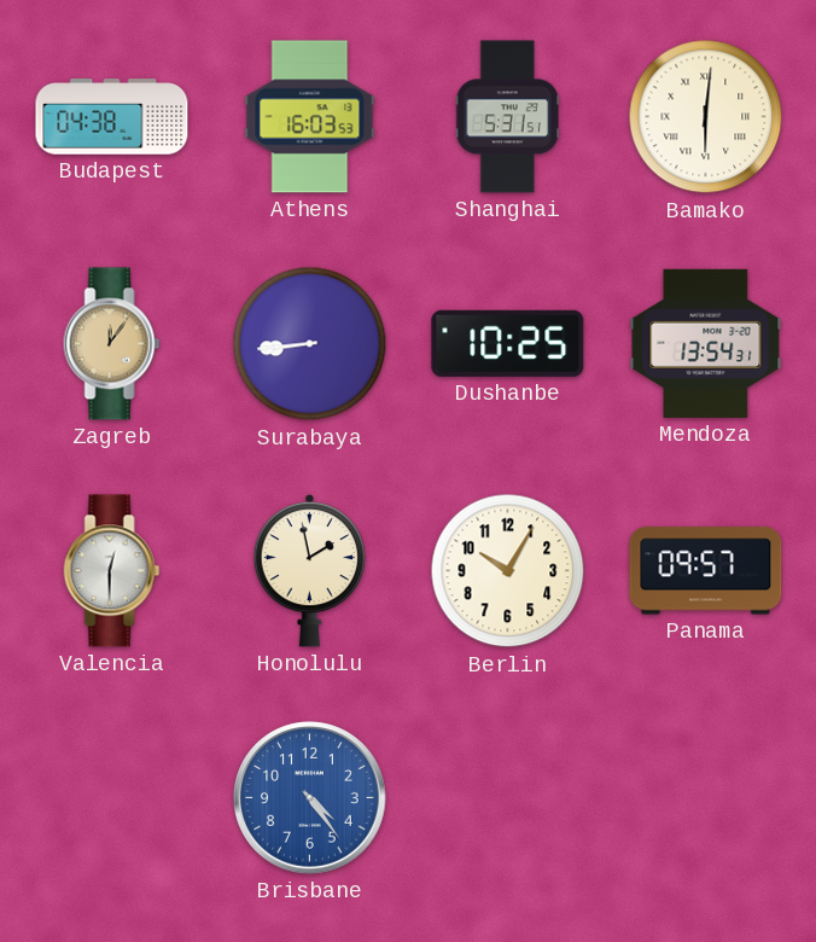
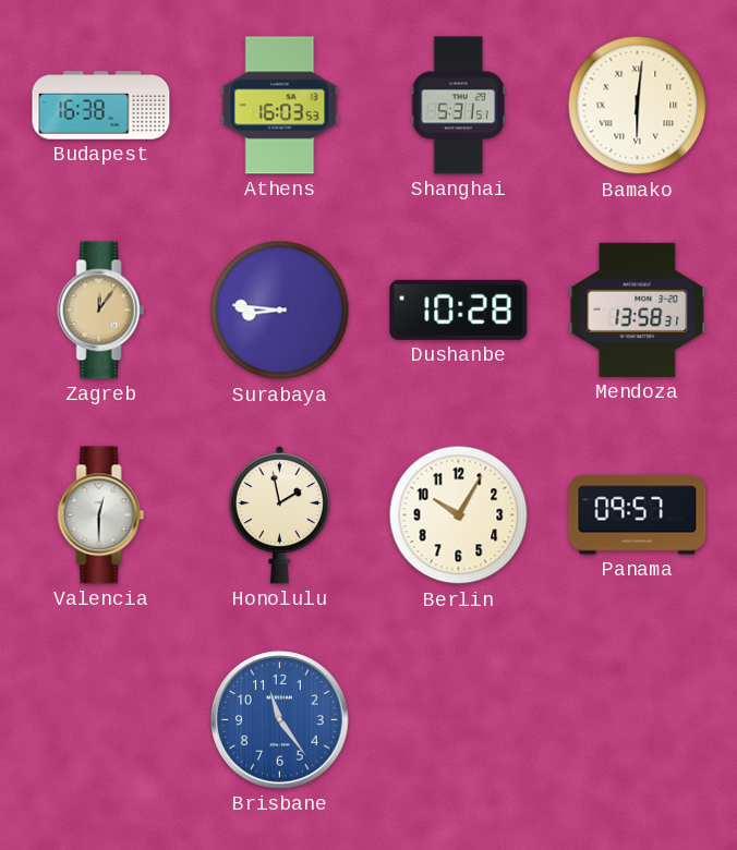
Budapest: 04:38 -> 16:38 (101, 106)
Surabaya: 8:44 -> 8:46 (280, 311)
Dushanbe: 10:25 -> 10:28 (459, 309)
Mendoza: 13:54 -> 13:58 (638, 309)
Brisbane: 4:24 -> 11:24 (280, 720)
